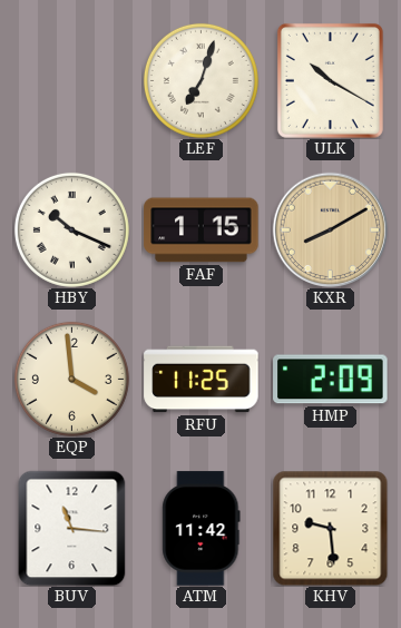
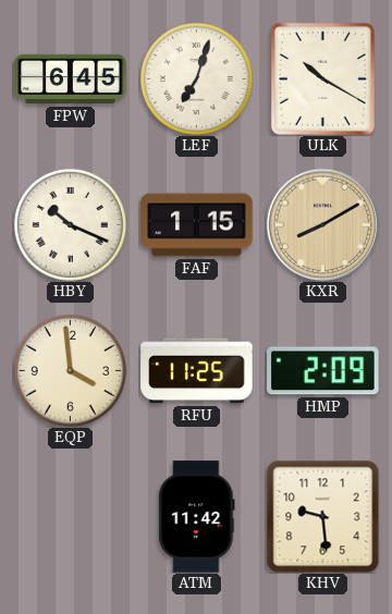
FPW: none -> 6:45 (71, 79)
BUV: 11:16 -> none (72, 528)
